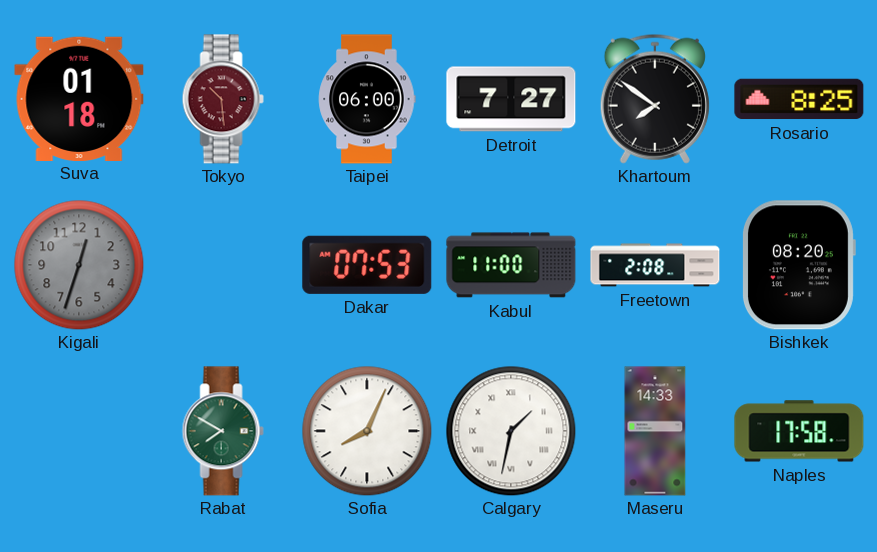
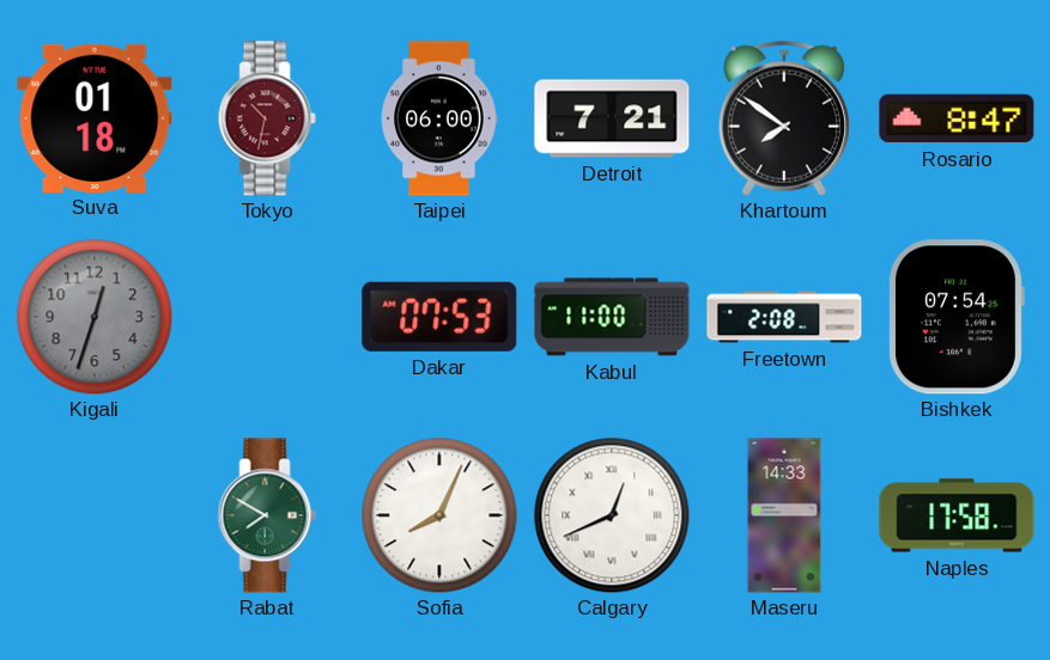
Tokyo: 10:29 -> 10:32 (267, 118)
Detroit: 7:27 -> 7:21 (612, 118)
Rosario: 8:25 -> 8:47 (957, 118)
Bishkek: 08:20 -> 07:54 (955, 317)
Calgary: 1:32 -> 12:41 (612, 515)
